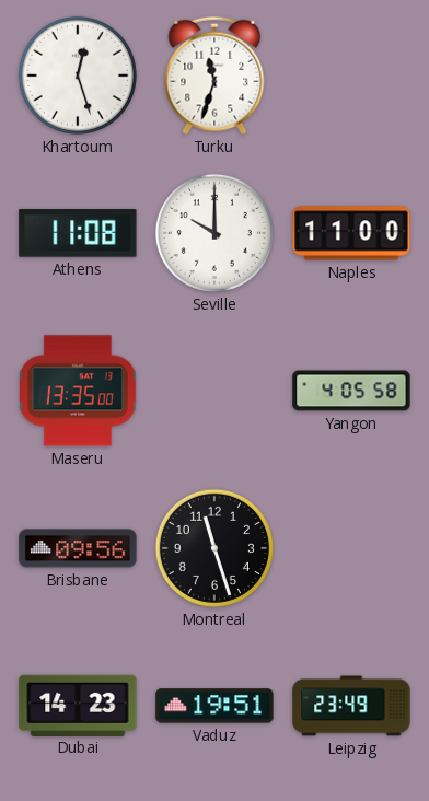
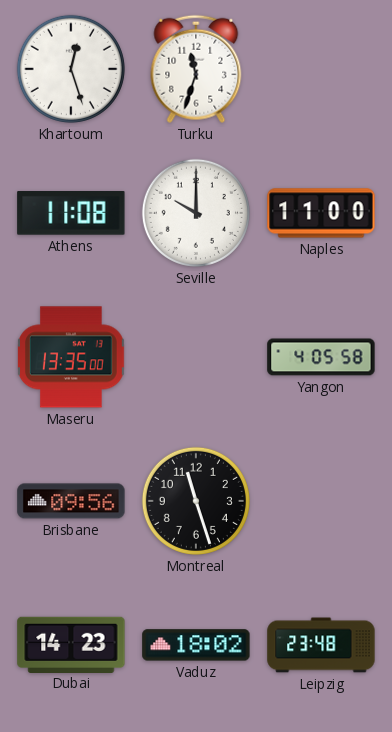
Vaduz: 19:51 -> 18:02 (196, 645)
Leipzig: 23:49 -> 23:48 (321, 645)
